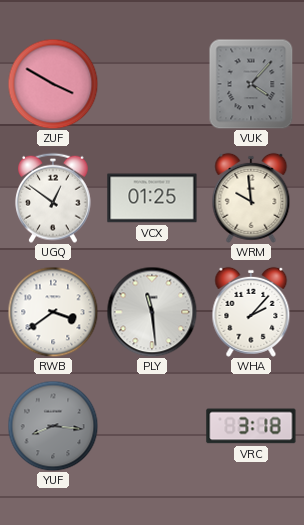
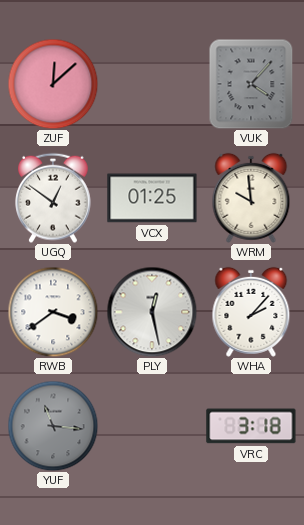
ZUF: 3:50 -> 12:08 (53, 84)
PLY: 11:29 -> 12:28 (152, 312)
YUF: 8:16 -> 11:16 (53, 426)
